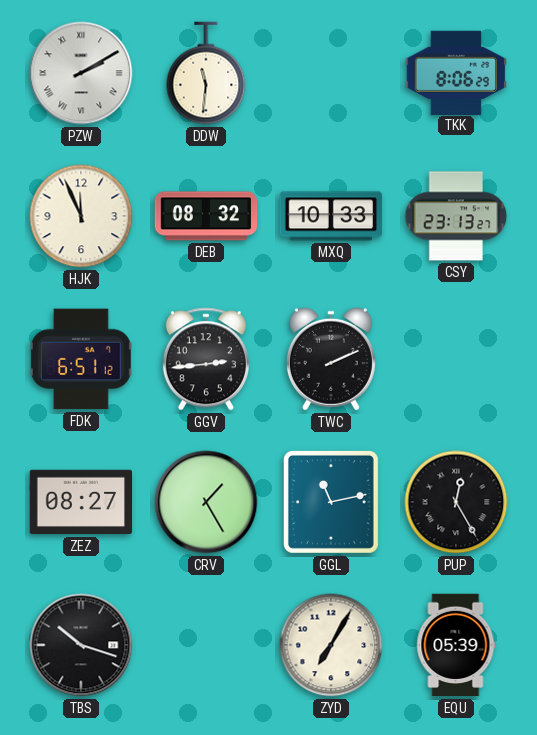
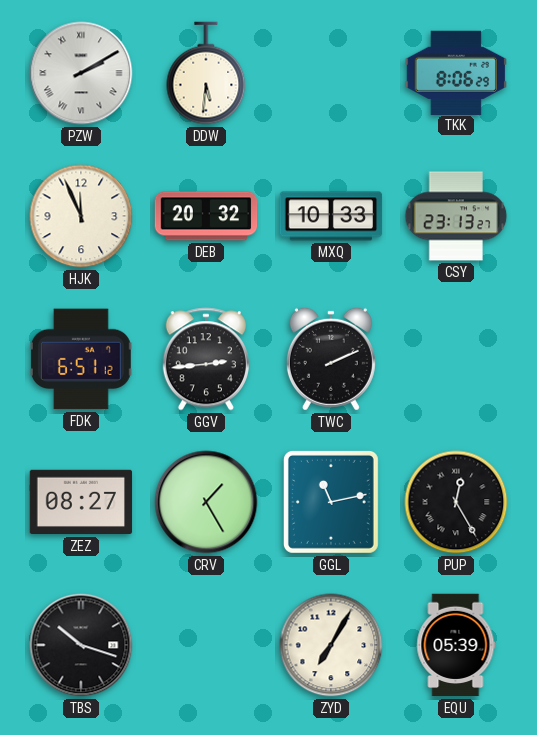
DDW: 11:31 -> 5:31 (206, 73)
DEB: 08:32 -> 20:32 (206, 216)
